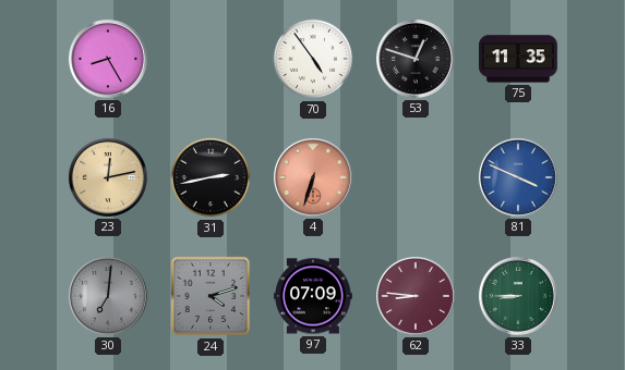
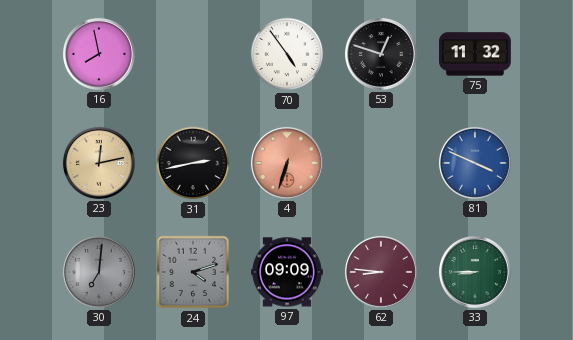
16: 8:25 -> 7:58 (99, 54)
75: 11:35 -> 11:32 (476, 54)
97: 07:09 -> 09:09 (288, 272)
